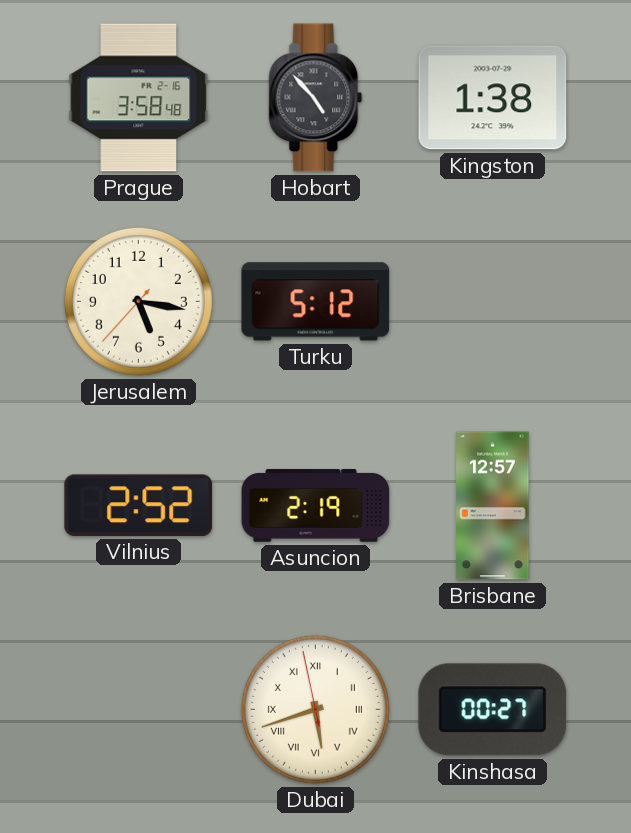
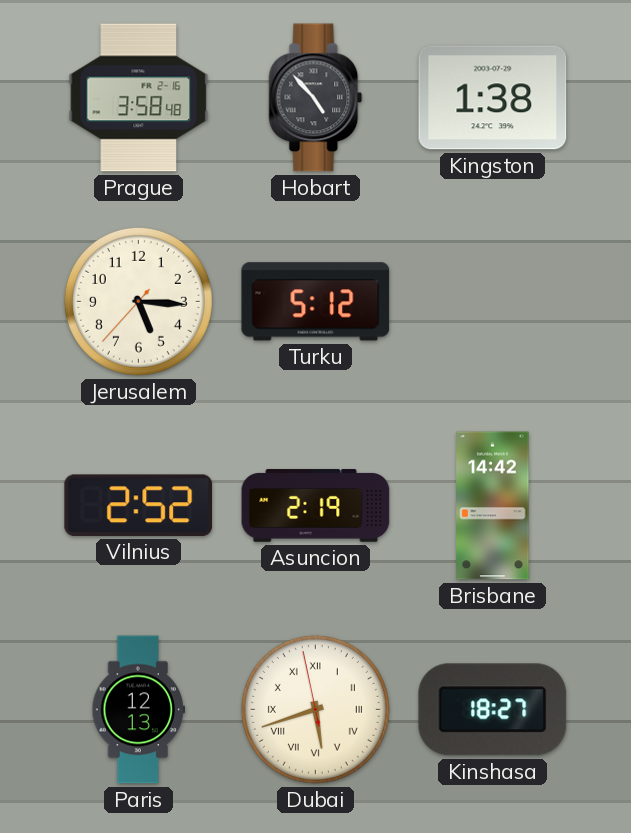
Jerusalem: 5:16 -> 5:15 (138, 301)
Brisbane: 12:57 -> 14:42 (493, 506)
Paris: none -> 12:13 (139, 710)
Kinshasa: 00:27 -> 18:27 (493, 710)
